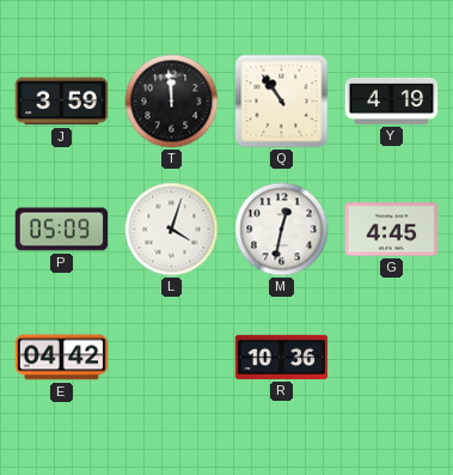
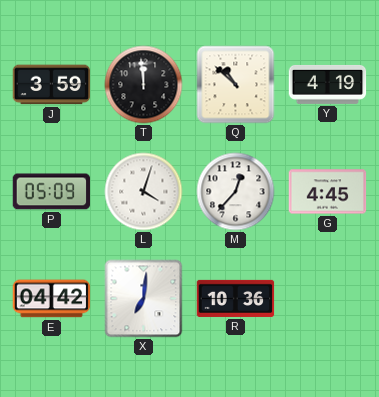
Q: 10:54 -> 10:52 (236, 85)
M: 12:32 -> 12:37 (236, 192)
X: none -> 7:01 (144, 299)
